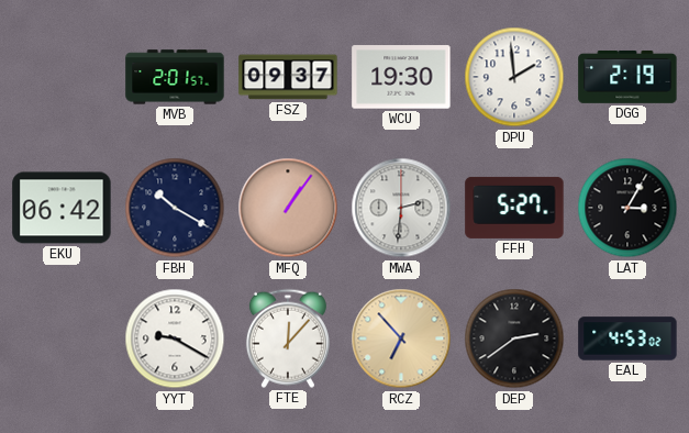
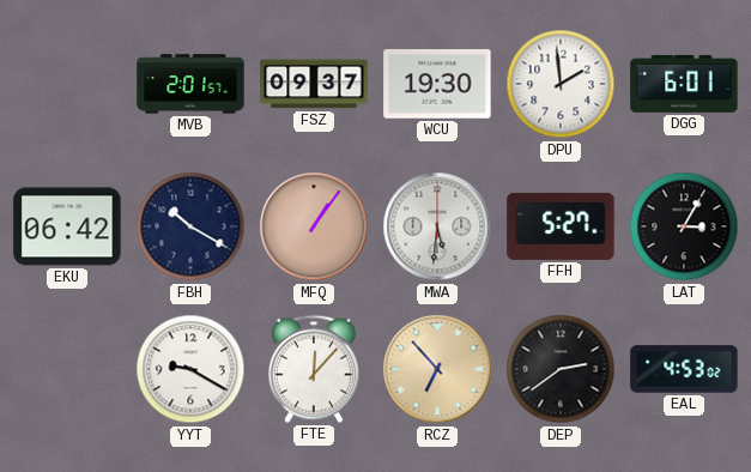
DGG: 2:19 -> 6:01 (684, 84)
MWA: 2:31 -> 5:31 (437, 226)
